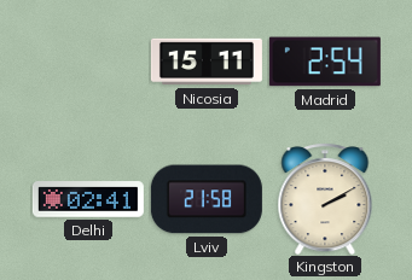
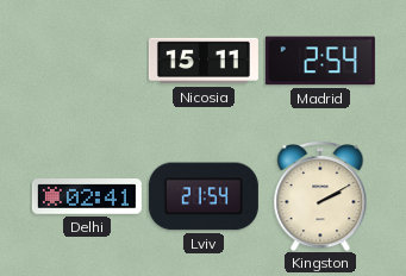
Lviv: 21:58 -> 21:54 (204, 196)
